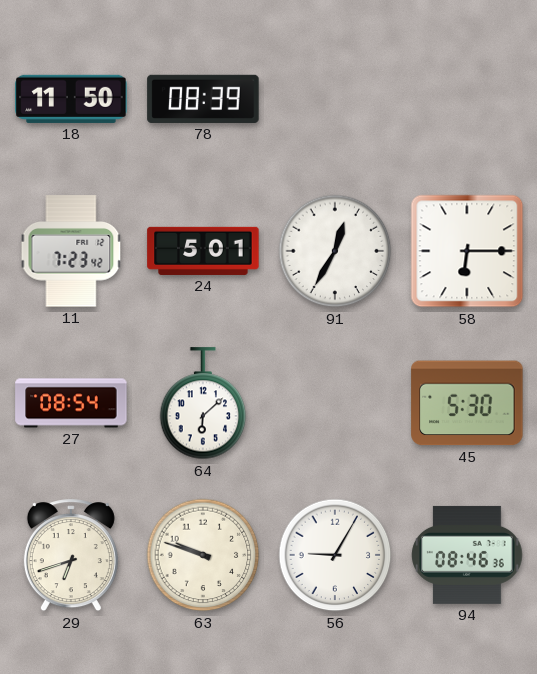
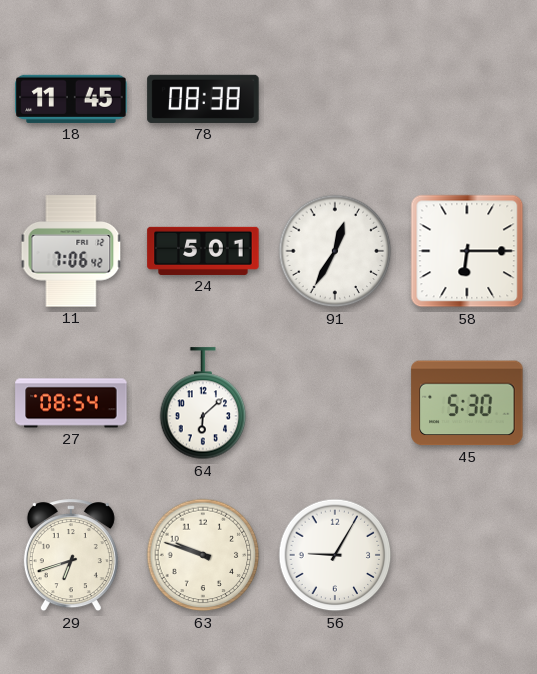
18: 11:50 -> 11:45 (71, 99)
78: 08:39 -> 08:38 (203, 99)
11: 7:23 -> 7:06 (71, 251)
94: 08:46 -> none (467, 555)
